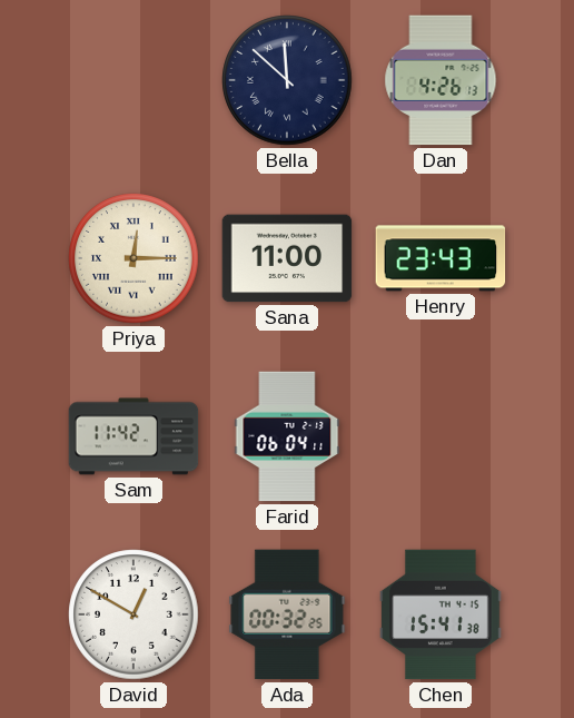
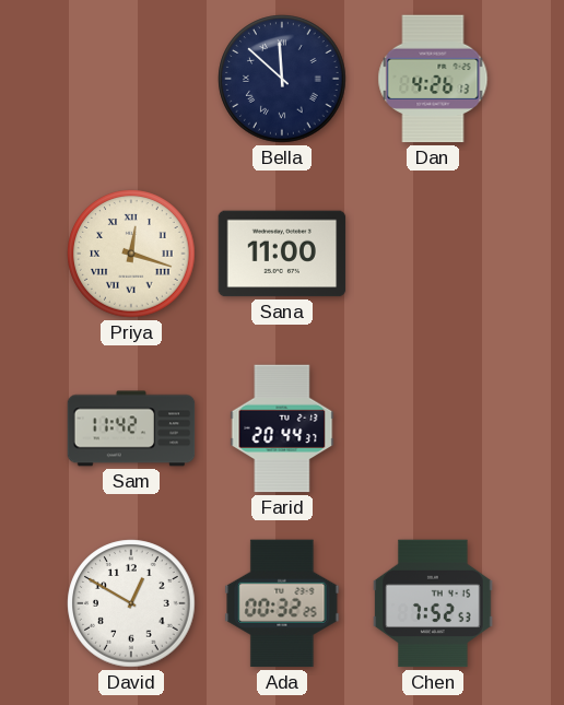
Priya: 12:15 -> 12:18 (131, 254)
Henry: 23:43 -> none (441, 258)
Farid: 06:04 -> 20:44 (282, 428)
Chen: 15:41 -> 7:52 (433, 603)
